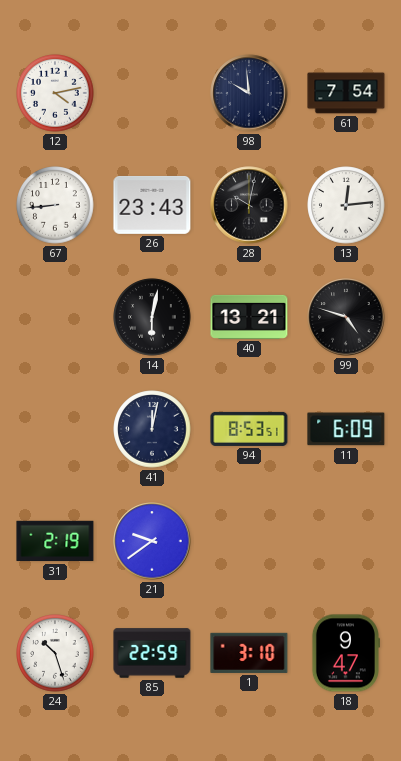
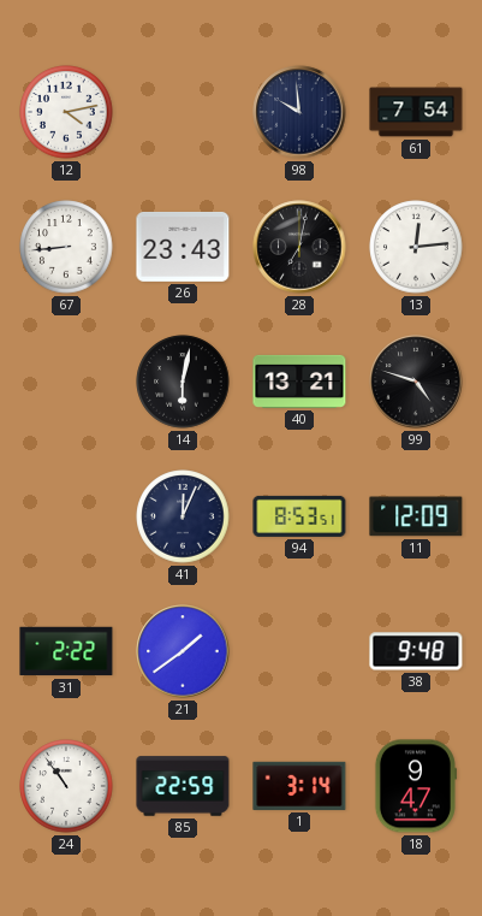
28: 10:02 -> 7:02 (299, 247)
41: 12:02 -> 12:04 (183, 516)
11: 6:09 -> 12:09 (416, 516)
31: 2:19 -> 2:22 (66, 651)
21: 9:39 -> 1:39 (183, 651)
38: none -> 9:48 (416, 651)
24: 10:27 -> 10:54 (66, 786)
1: 3:10 -> 3:14 (299, 786)
